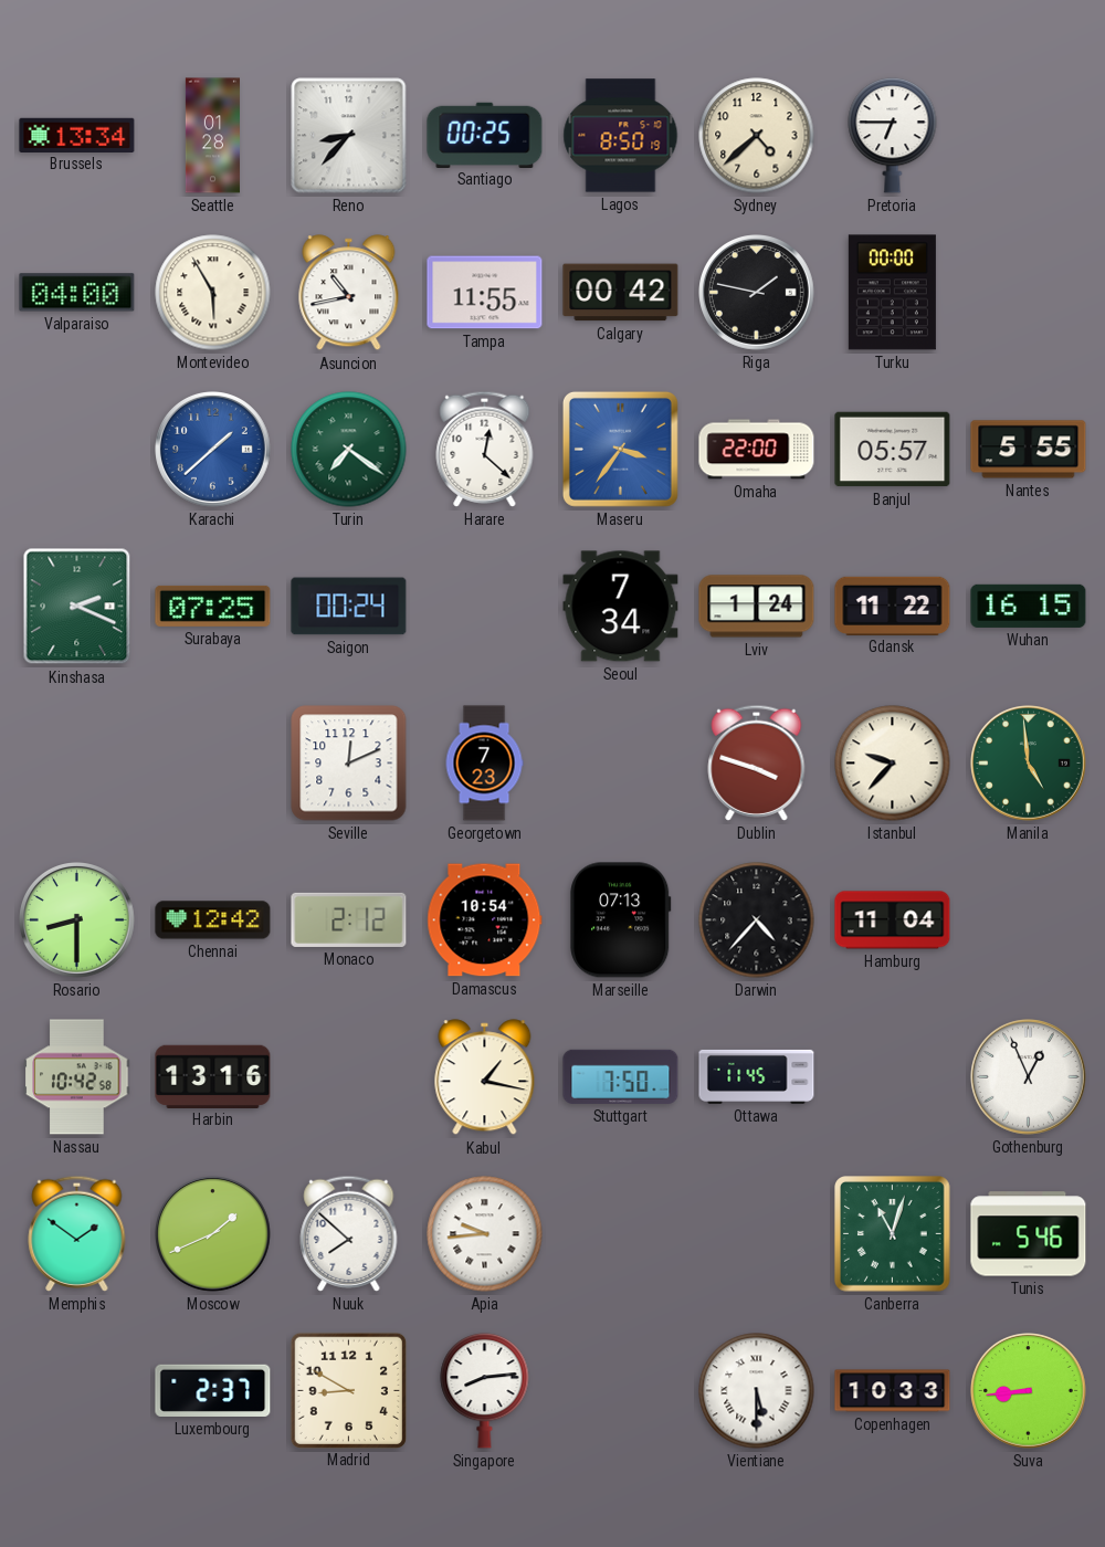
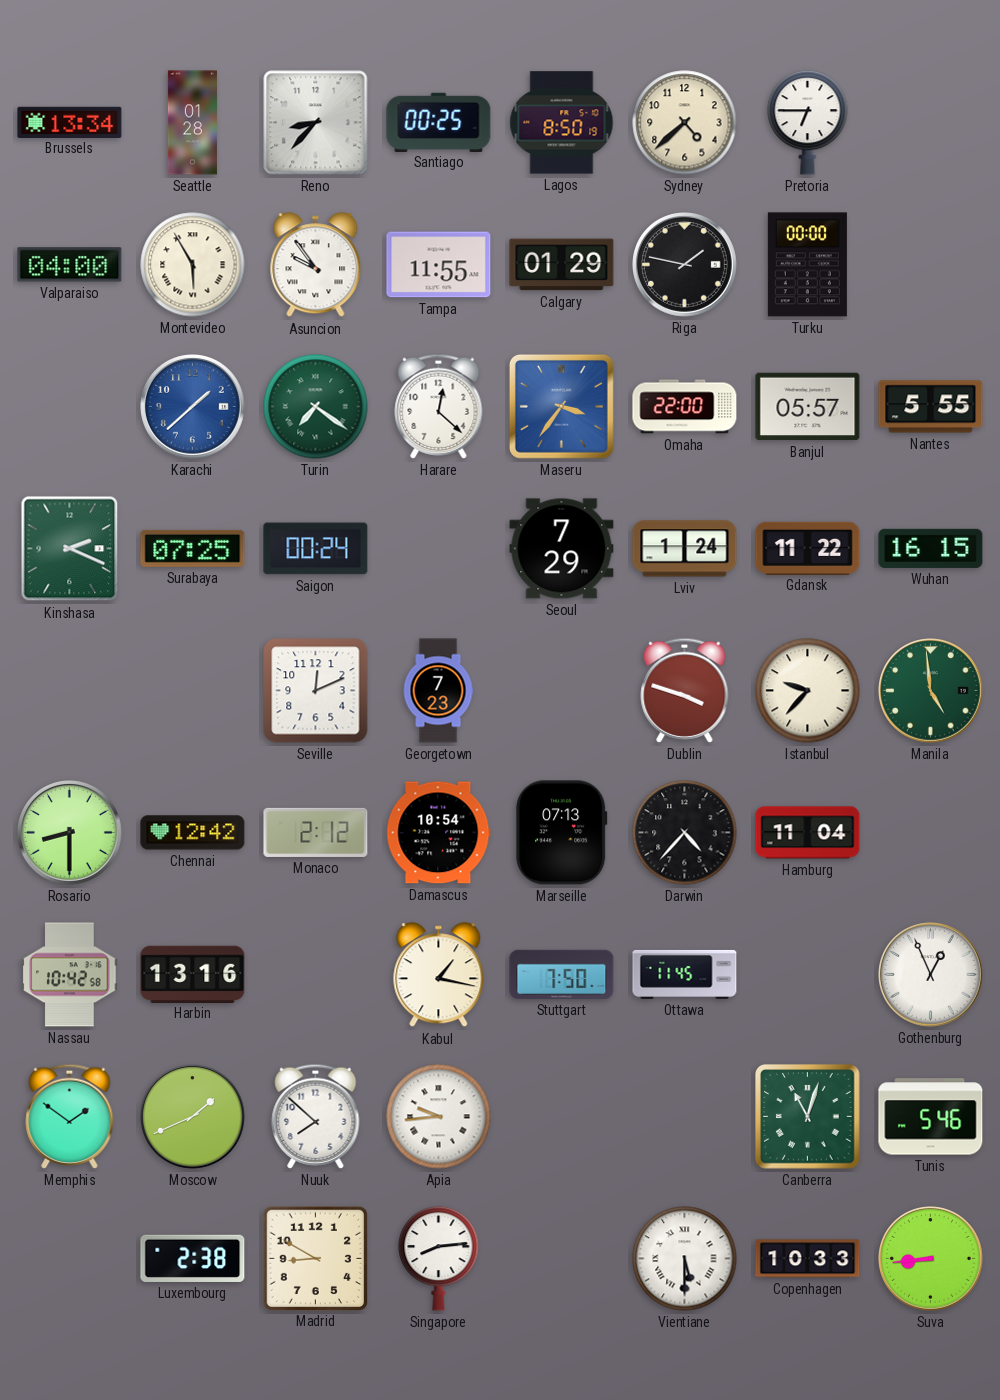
Asuncion: 10:43 -> 9:54 (316, 265)
Calgary: 00:42 -> 01:29 (562, 265)
Seoul: 7:34 -> 7:29 (562, 549)
Luxembourg: 2:37 -> 2:38 (193, 1258)
